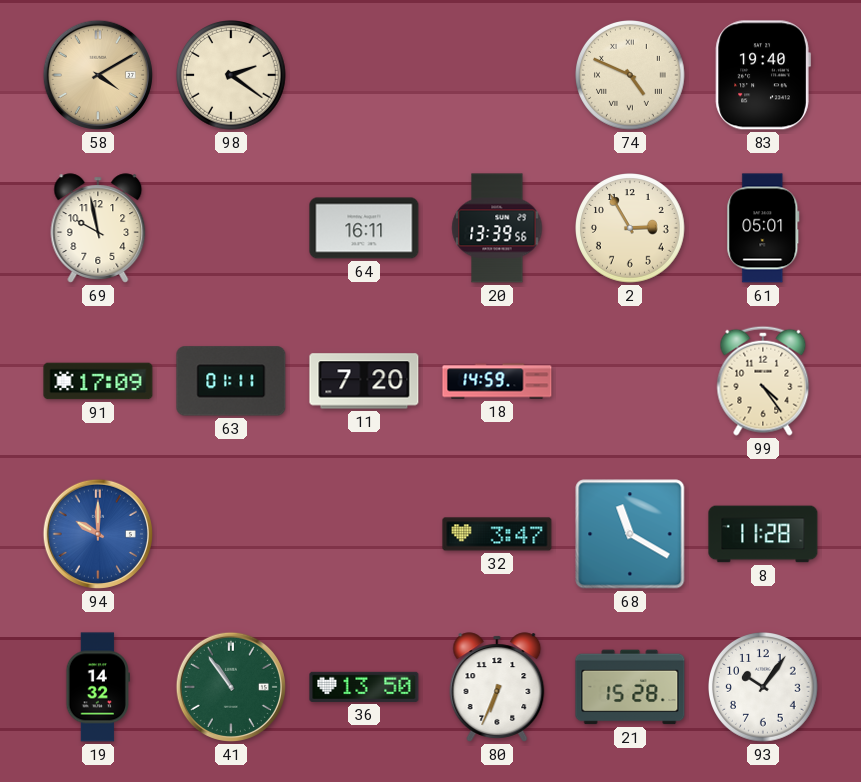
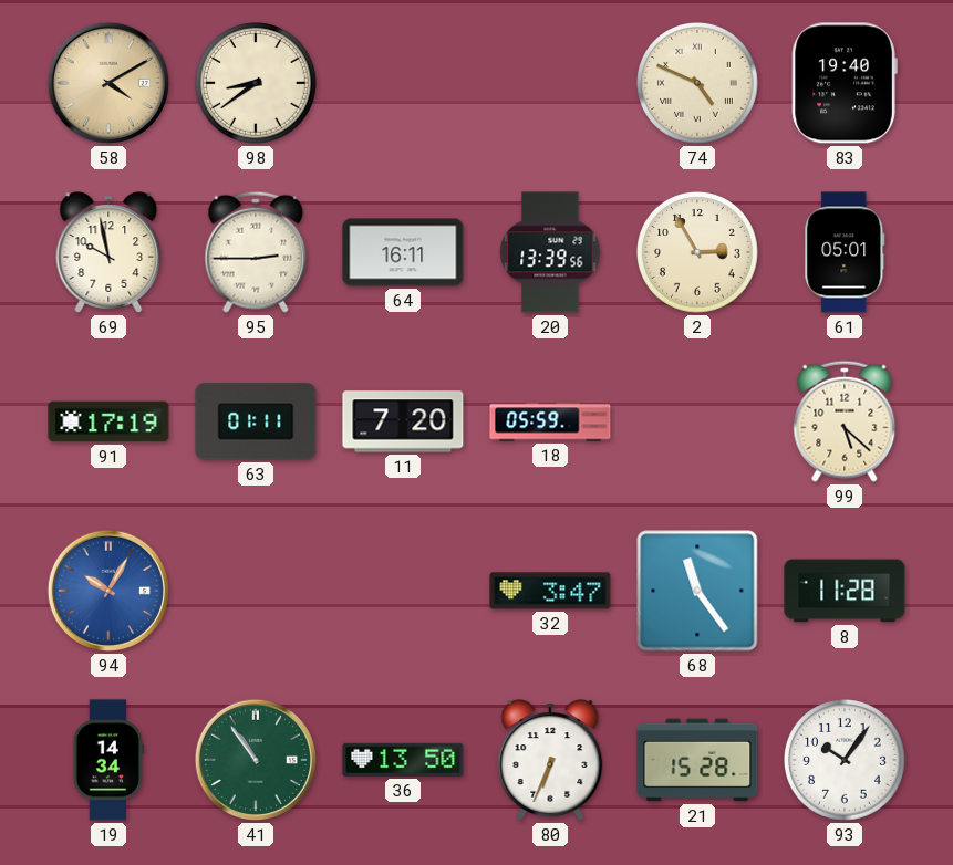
98: 2:21 -> 8:39 (257, 84)
95: none -> 2:45 (256, 252)
91: 17:09 -> 17:19 (108, 421)
18: 14:59 -> 05:59 (550, 421)
99: 4:24 -> 5:22 (845, 421)
94: 10:00 -> 10:05 (108, 591)
68: 11:20 -> 11:24 (697, 591)
19: 14:32 -> 14:34 (107, 760)
